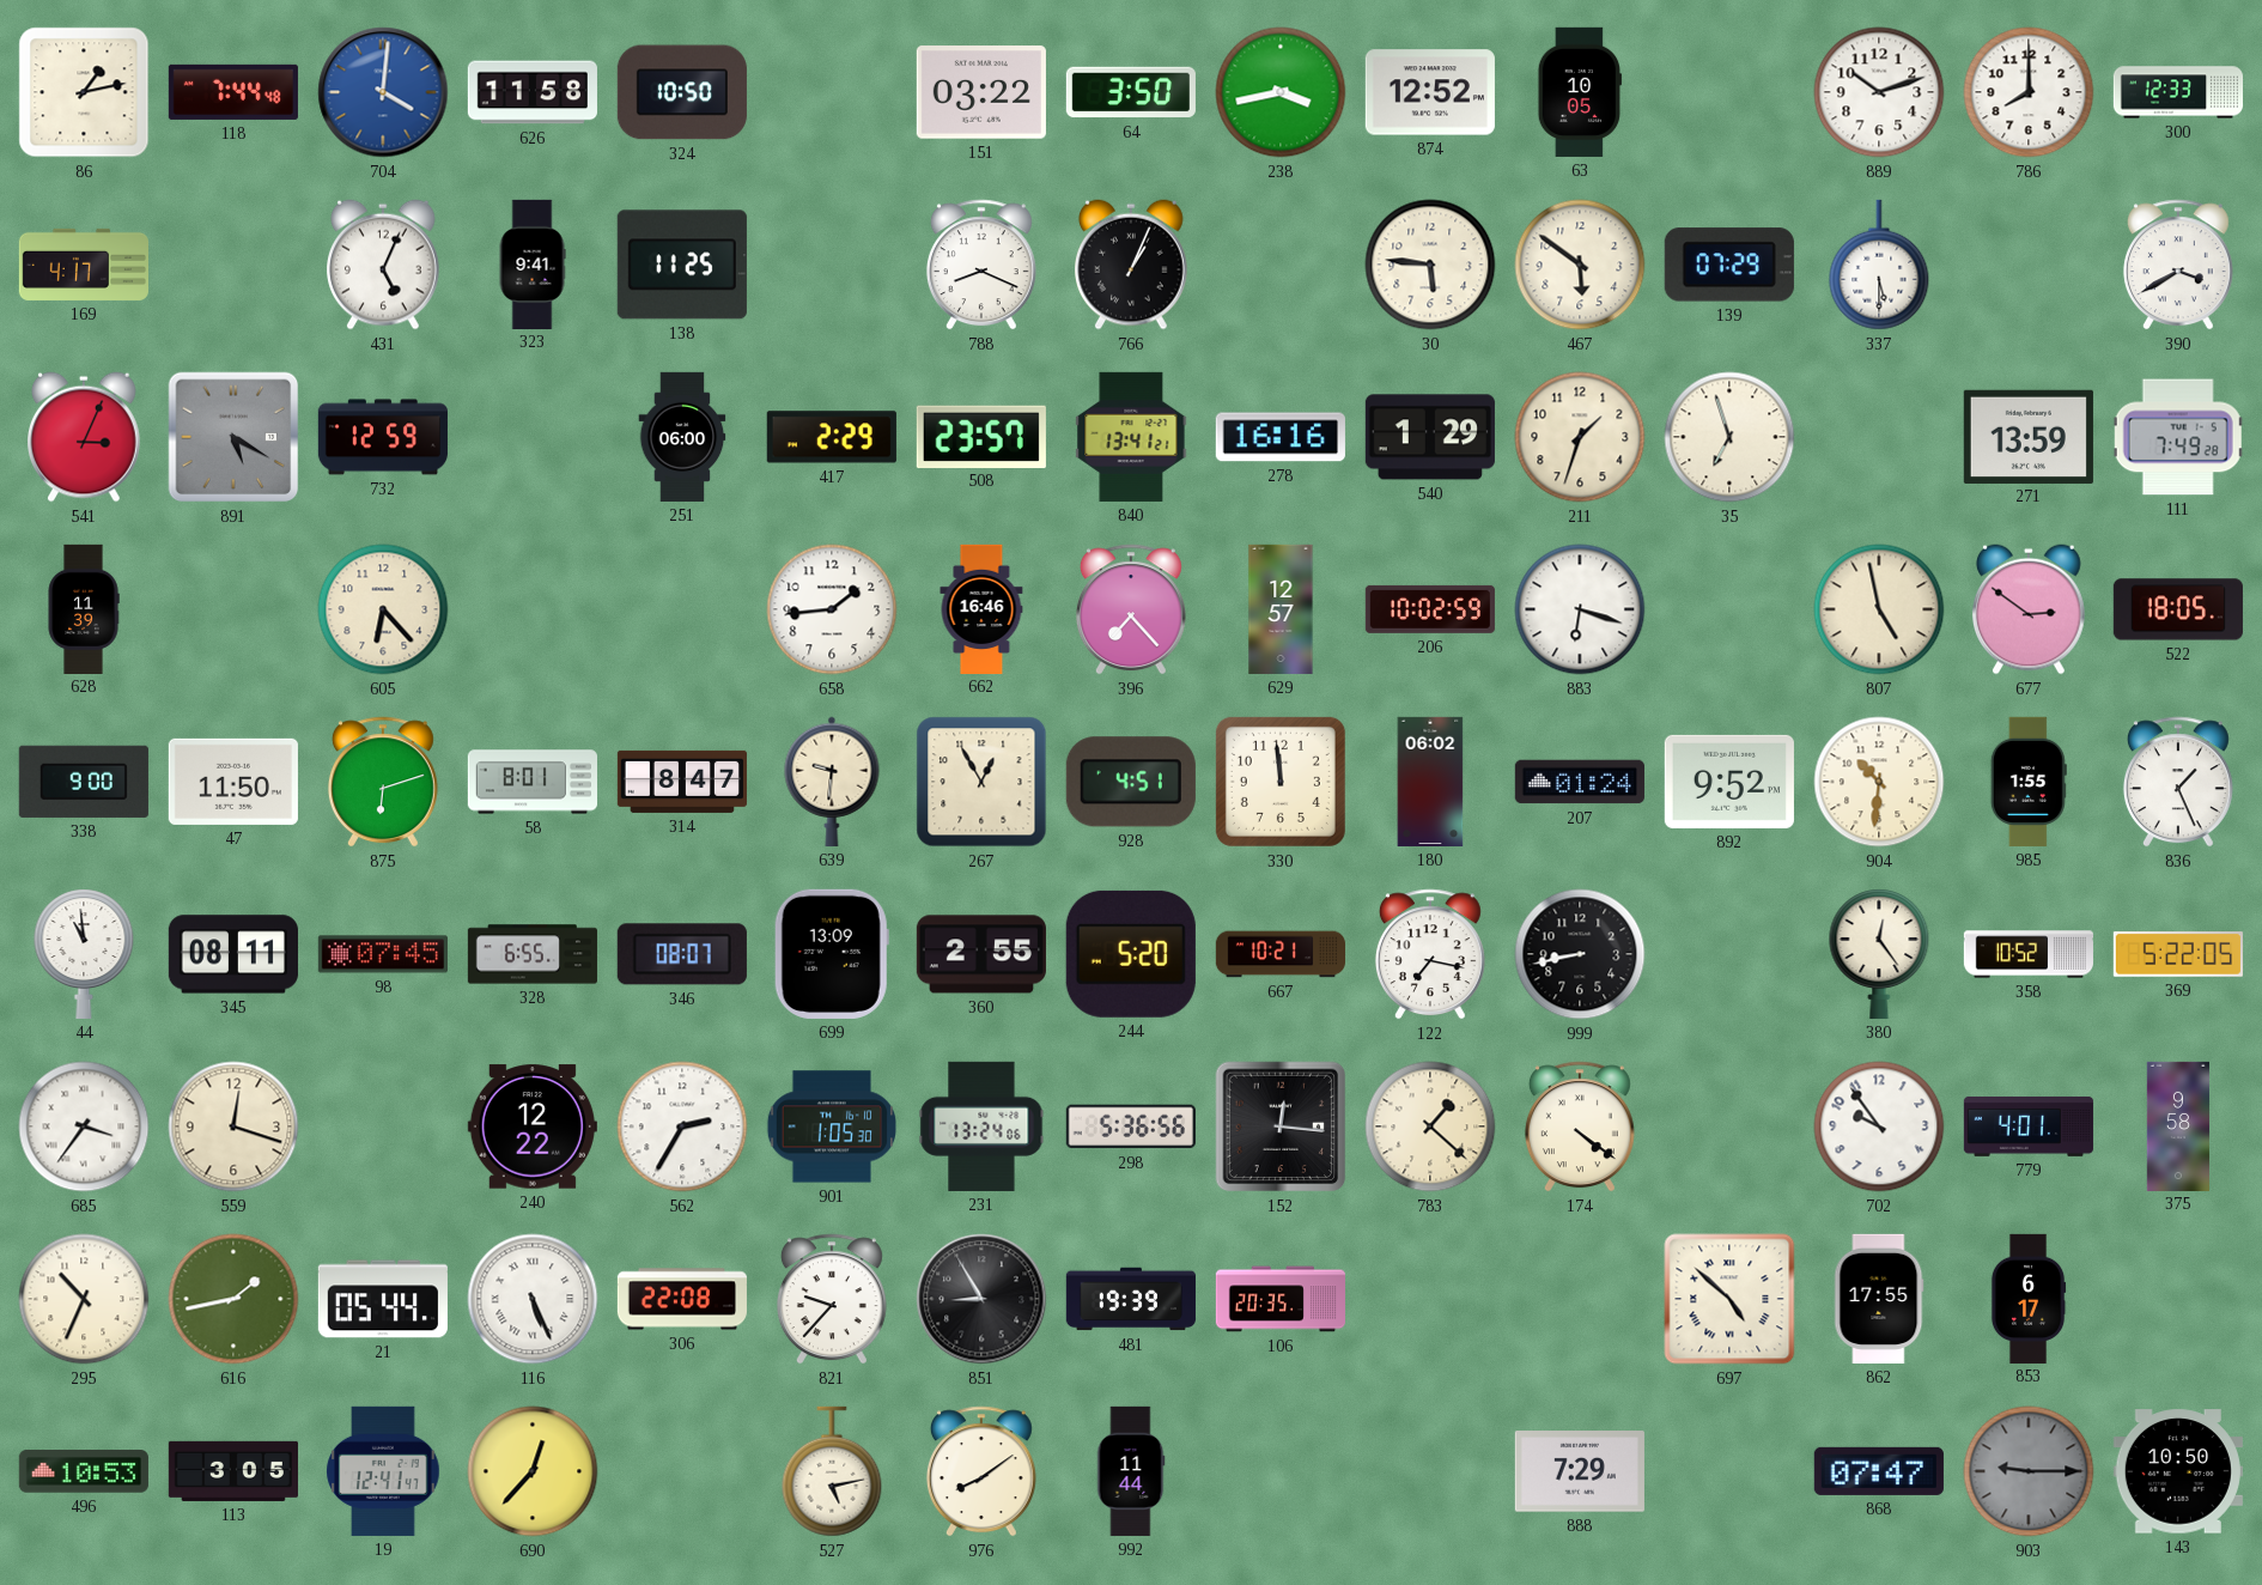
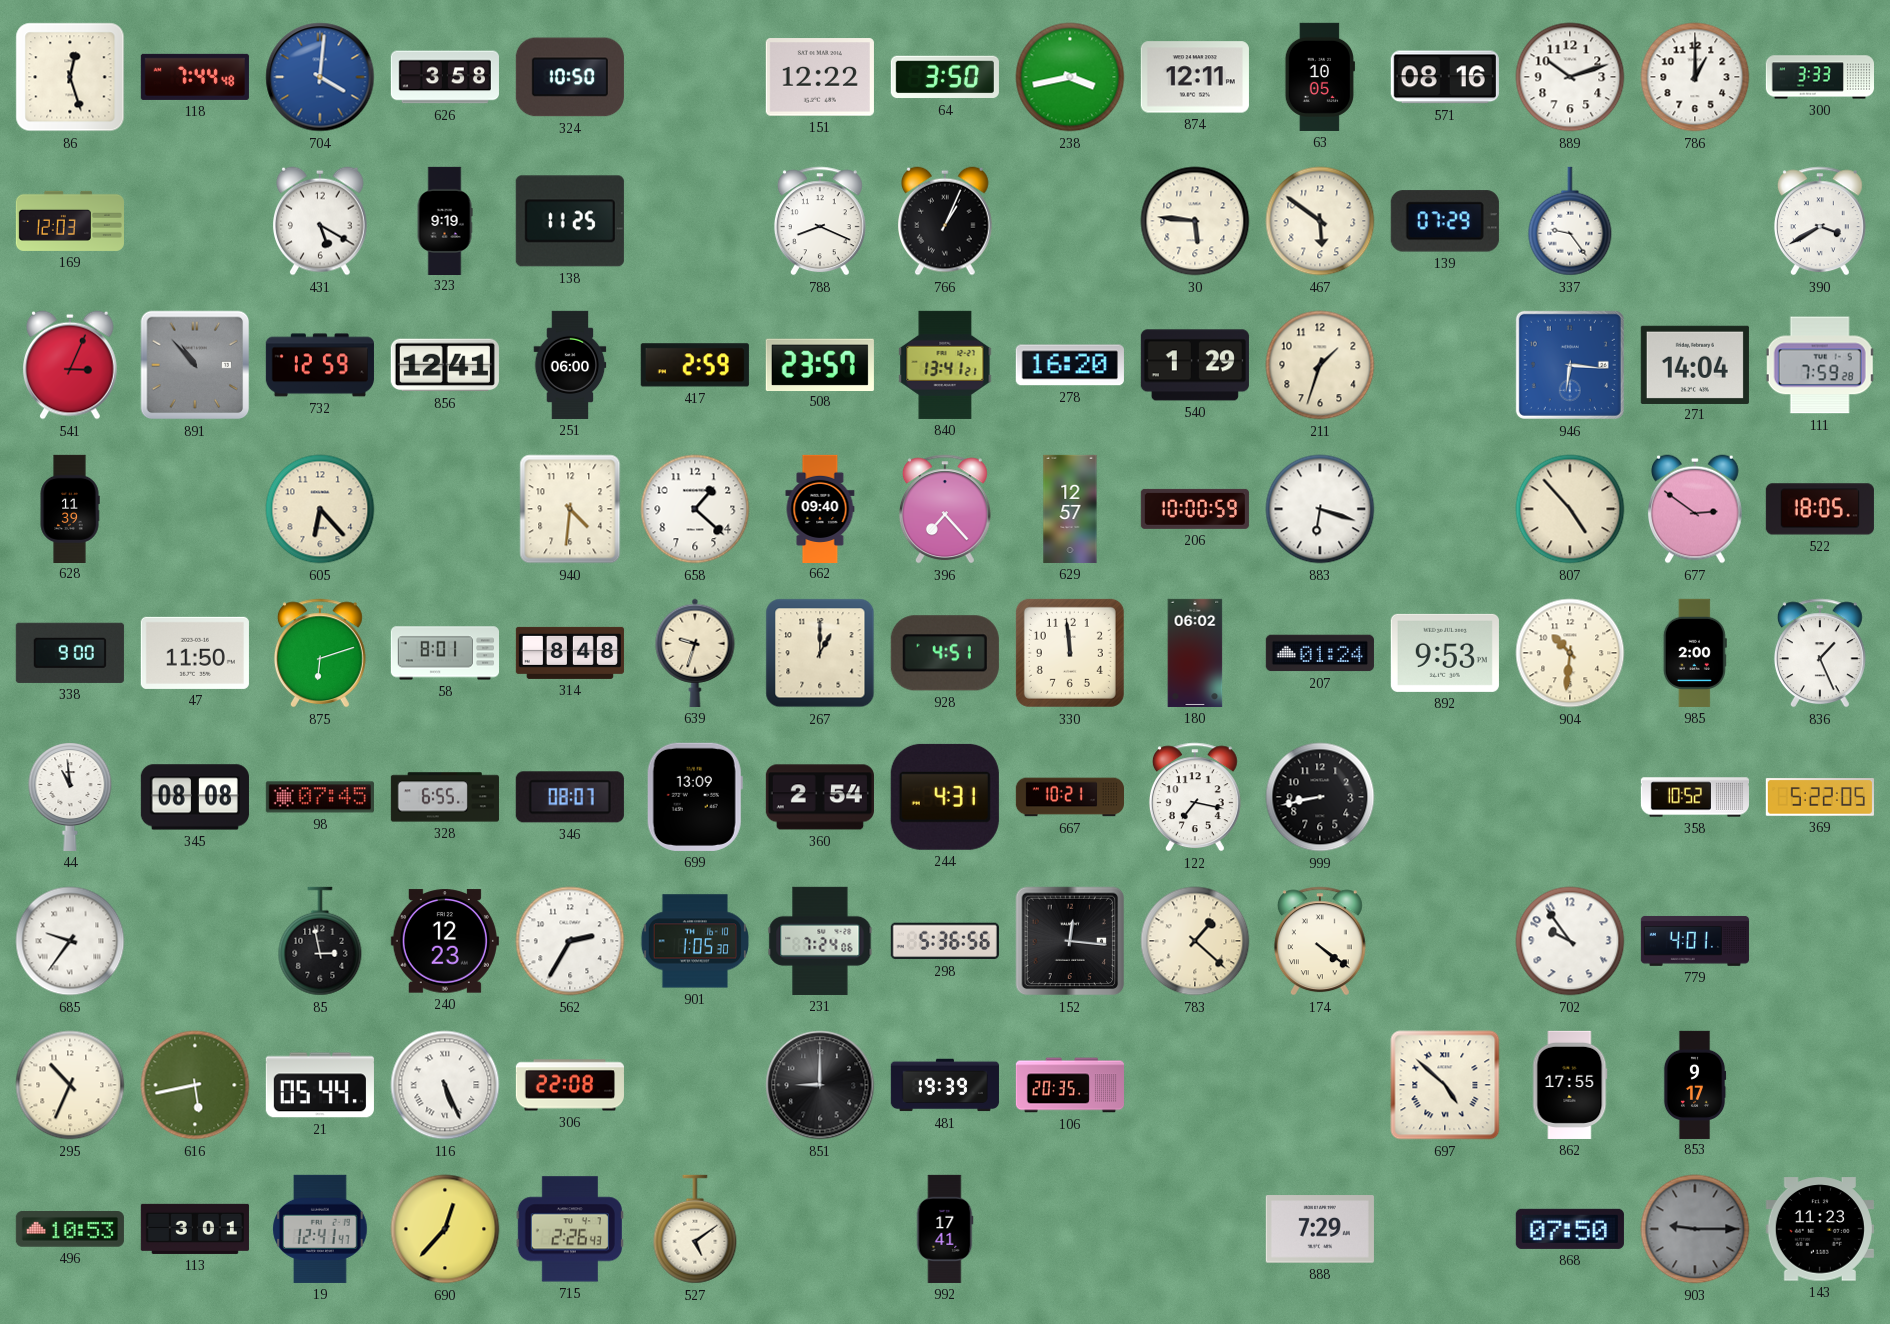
86: 1:13 -> 12:27 (70, 77)
626: 11:58 -> 3:58 (445, 77)
151: 03:22 -> 12:22 (820, 77)
874: 12:52 -> 12:11 (1195, 77)
571: none -> 08:16 (1445, 77)
786: 8:00 -> 1:00 (1695, 77)
300: 12:33 -> 3:33 (1819, 77)
169: 4:17 -> 12:03 (70, 221)
431: 5:04 -> 5:20 (321, 221)
323: 9:41 -> 9:19 (445, 220)
337: 5:30 -> 9:24 (1570, 221)
891: 5:20 -> 10:53 (195, 365)
856: none -> 12:41 (445, 365)
417: 2:29 -> 2:59 (695, 365)
278: 16:16 -> 16:20 (1070, 365)
35: 6:57 -> none (1729, 437)
946: none -> 6:16 (1570, 365)
271: 13:59 -> 14:04 (1695, 364)
111: 7:49 -> 7:59 (1820, 365)
940: none -> 4:31 (570, 509)
658: 1:44 -> 1:22 (695, 509)
662: 16:46 -> 09:40 (820, 508)
206: 10:02 -> 10:00 (1195, 509)
807: 4:58 -> 4:53 (1570, 509)
314: 8:47 -> 8:48 (570, 653)
639: 9:31 -> 9:33 (695, 653)
267: 12:55 -> 1:00 (820, 653)
892: 9:52 -> 9:53 (1445, 653)
985: 1:55 -> 2:00 (1695, 653)
345: 08:11 -> 08:08 (195, 797)
360: 2:55 -> 2:54 (820, 797)
244: 5:20 -> 4:31 (945, 797)
380: 12:24 -> none (1879, 954)
685: 3:36 -> 9:36 (70, 941)
559: 12:18 -> none (233, 1126)
85: none -> 2:58 (320, 941)
240: 12:22 -> 12:23 (445, 941)
231: 13:24 -> 7:24 (820, 941)
375: 9:58 -> none (2177, 1125)
616: 1:43 -> 5:43 (195, 1085)
821: 9:37 -> none (832, 1299)
851: 8:55 -> 9:00 (820, 1085)
853: 6:17 -> 9:17 (1695, 1084)
113: 3:05 -> 3:01 (195, 1229)
715: none -> 2:26 (570, 1229)
527: 5:13 -> 5:09 (695, 1229)
976: 8:09 -> none (981, 1471)
992: 11:44 -> 17:41 (945, 1229)
868: 07:47 -> 07:50 (1570, 1229)
143: 10:50 -> 11:23 (1820, 1229)
